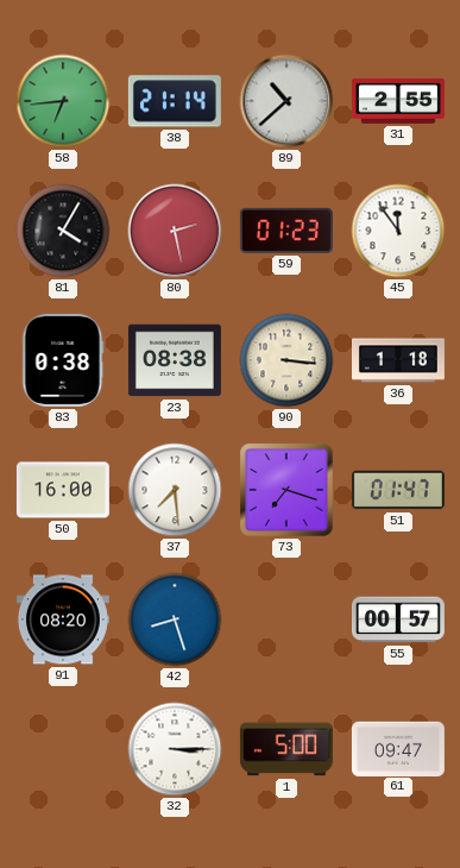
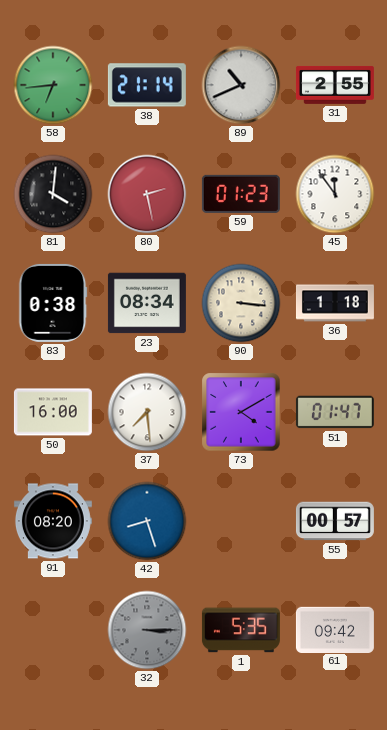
89: 10:38 -> 10:41 (241, 85)
81: 4:05 -> 4:01 (53, 194)
23: 08:38 -> 08:34 (147, 303)
73: 7:18 -> 4:10 (241, 412)
32 dial: white -> grey (147, 630)
1: 5:00 -> 5:35 (241, 630)
61: 09:47 -> 09:42 (335, 629)
